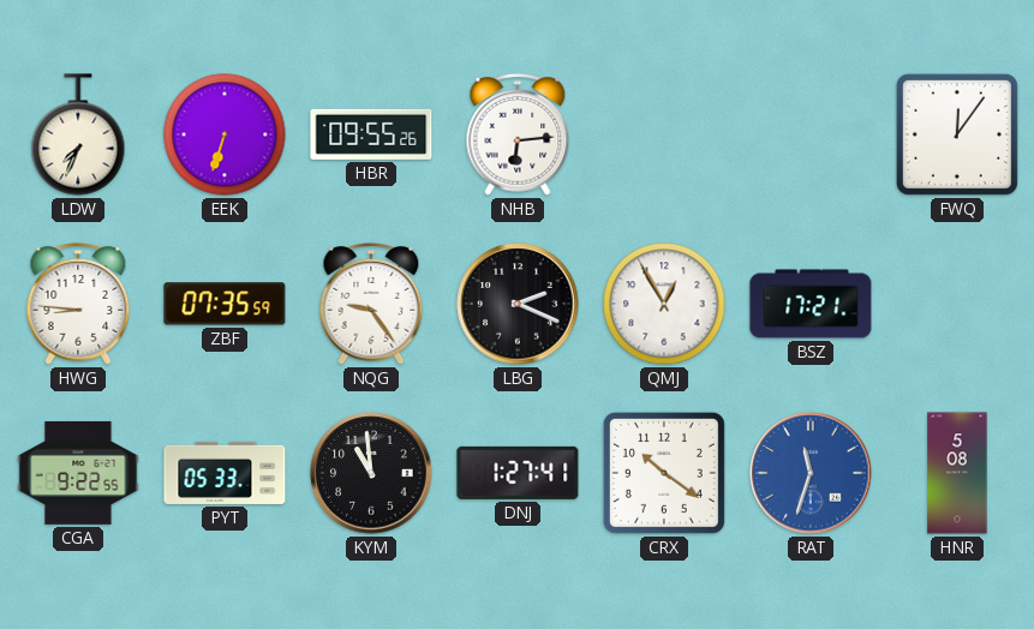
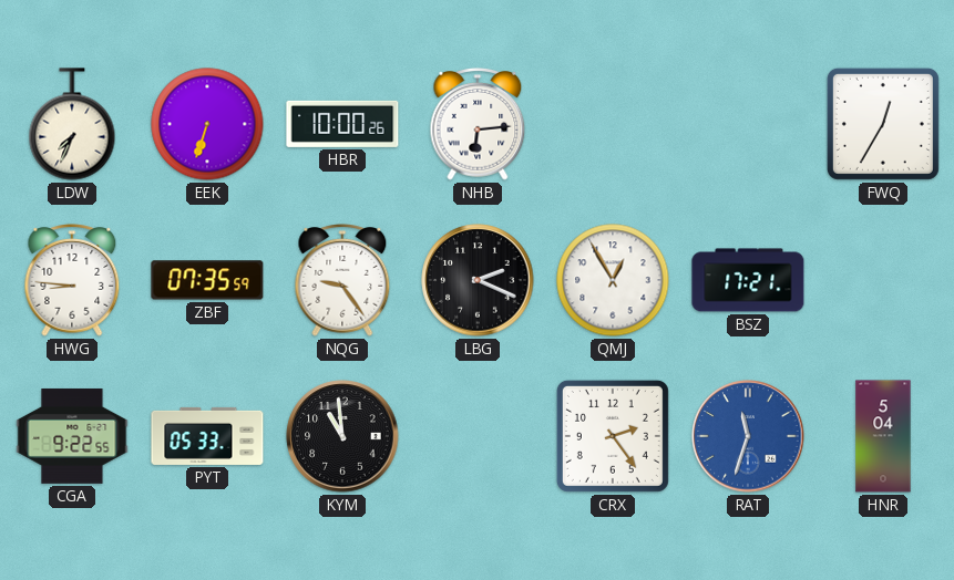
HBR: 09:55 -> 10:00 (342, 124)
FWQ: 12:06 -> 12:35 (883, 124)
DNJ: 1:27 -> none (518, 473)
CRX: 10:21 -> 2:24 (613, 436)
HNR: 5:08 -> 5:04 (883, 436)
